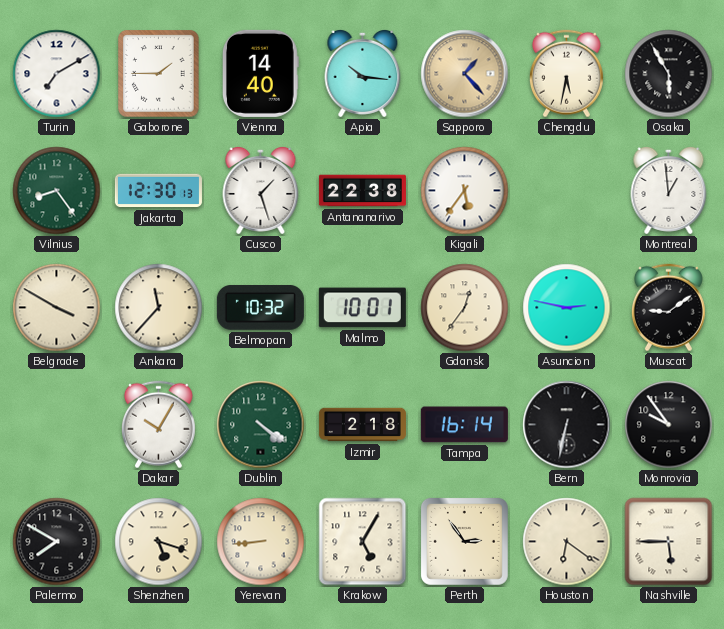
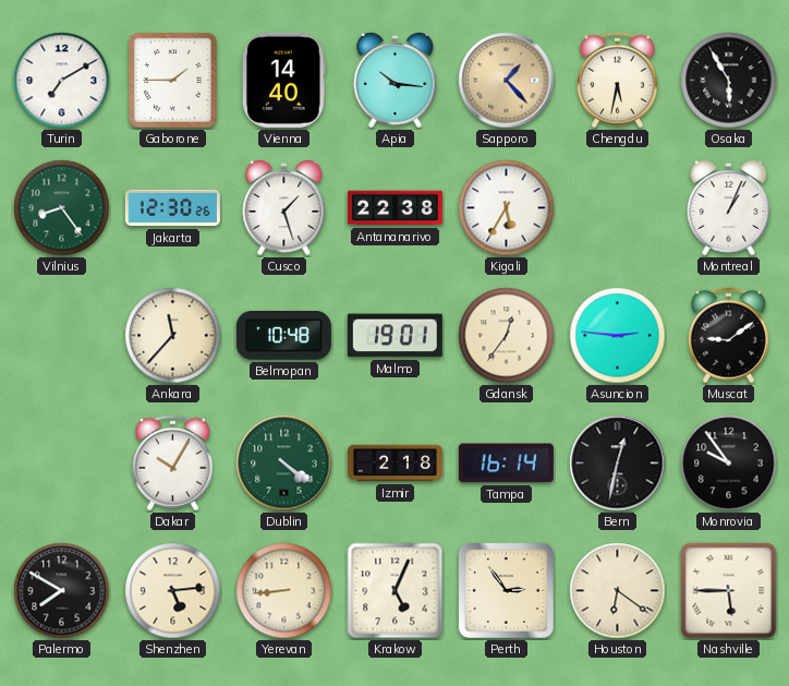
Jakarta: 12:30:13 -> 12:30:26 (172, 208)
Kigali: 5:36 -> 5:35 (507, 208)
Montreal: 12:59 -> 1:04 (729, 207)
Belgrade: 3:50 -> none (57, 308)
Belmopan: 10:32 -> 10:48 (283, 336)
Malmo: 10:01 -> 19:01 (394, 336)
Asuncion: 2:47 -> 2:46 (618, 336)
Bern: 6:32 -> 12:32 (618, 464)
Shenzhen: 5:18 -> 5:14 (173, 591)
Krakow: 5:05 -> 5:04 (396, 591)
